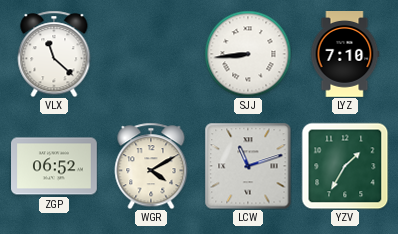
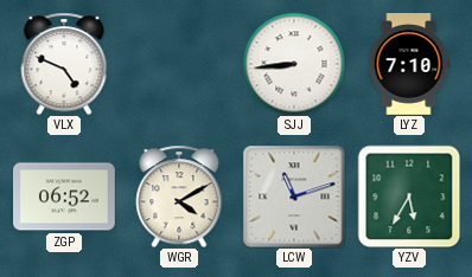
VLX: 11:22 -> 4:49 (64, 64)
YZV: 1:35 -> 5:35 (409, 197)
